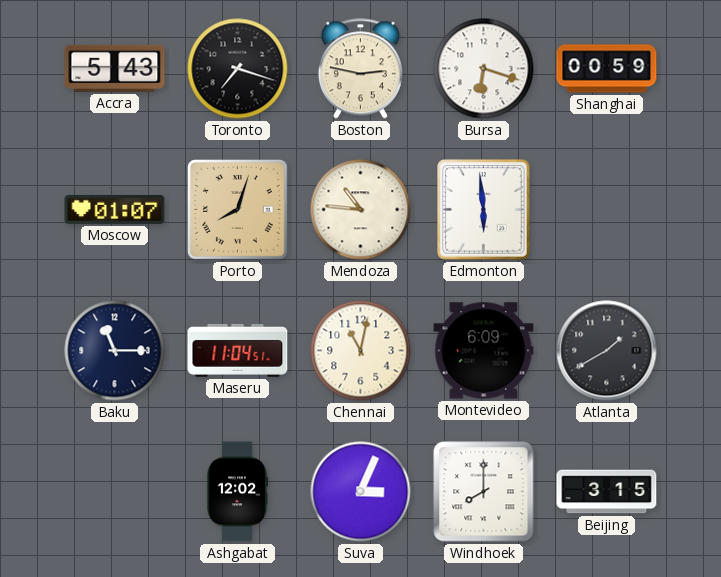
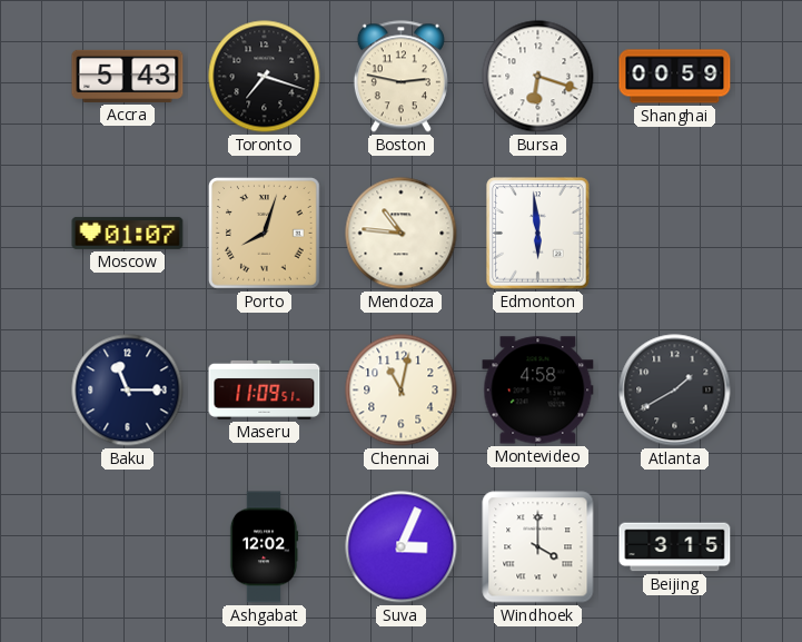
Maseru: 11:04 -> 11:09 (265, 389)
Montevideo: 6:09 -> 4:58 (538, 391)
Windhoek: 8:00 -> 4:00 (538, 547)
